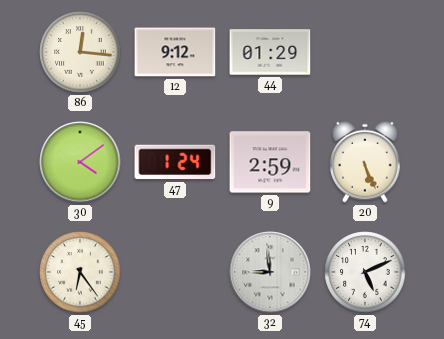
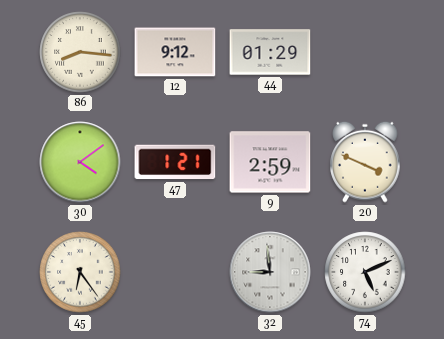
86: 12:16 -> 8:16 (80, 52)
47: 1:24 -> 1:21 (175, 162)
20: 5:26 -> 3:49 (365, 162)
